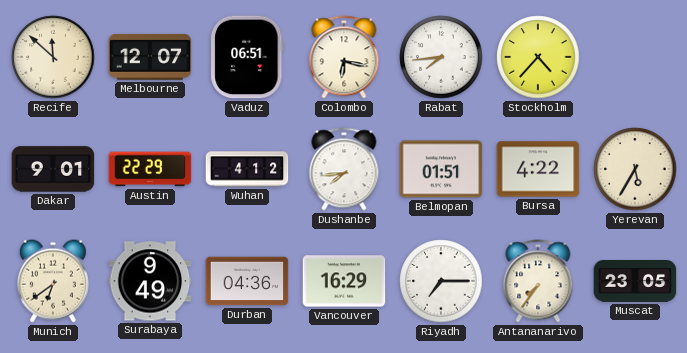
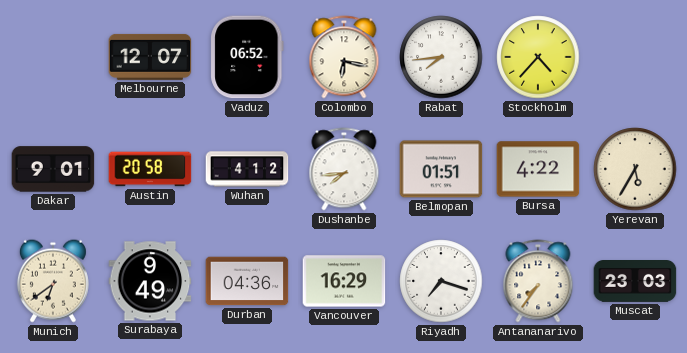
Recife: 11:52 -> none (53, 57)
Vaduz: 06:51 -> 06:52 (247, 57)
Austin: 22:29 -> 20:58 (150, 169)
Riyadh: 7:15 -> 7:18 (441, 281)
Muscat: 23:05 -> 23:03 (635, 282)
